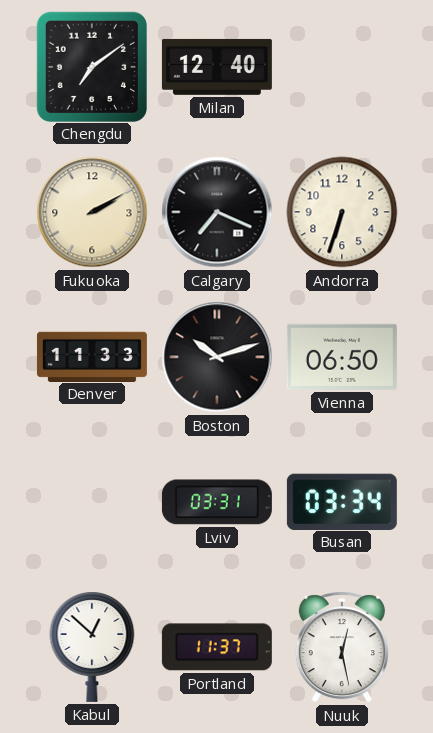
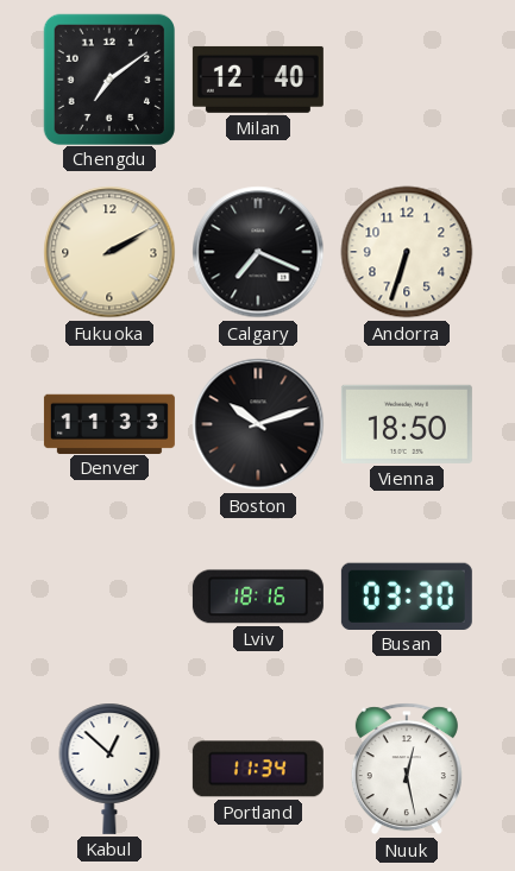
Vienna: 06:50 -> 18:50 (407, 424)
Lviv: 03:31 -> 18:16 (258, 597)
Busan: 03:34 -> 03:30 (407, 595)
Portland: 11:37 -> 11:34 (258, 769)
